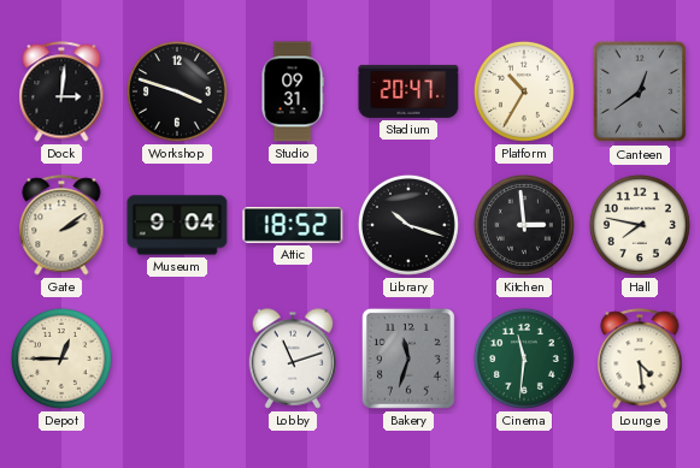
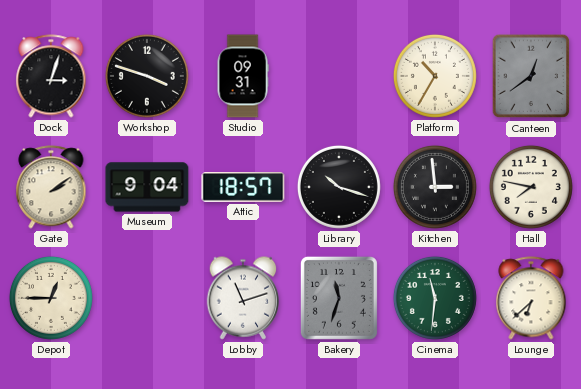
Dock: 3:01 -> 3:03 (51, 76)
Stadium: 20:47 -> none (408, 91)
Attic: 18:52 -> 18:57 (243, 188)
Lounge: 4:29 -> 6:38 (531, 298)
